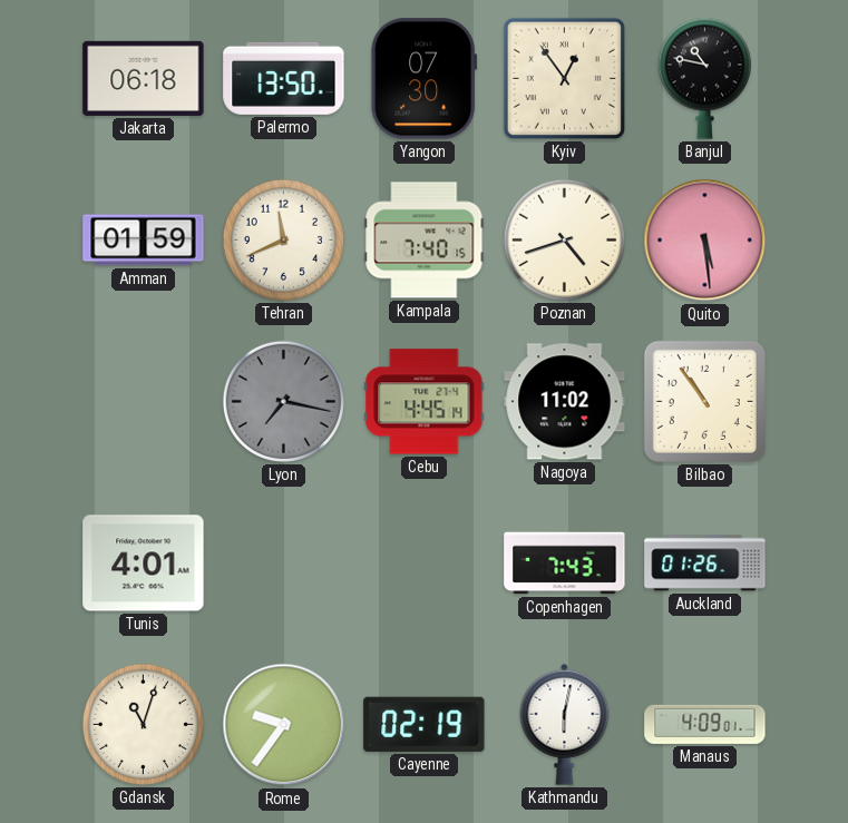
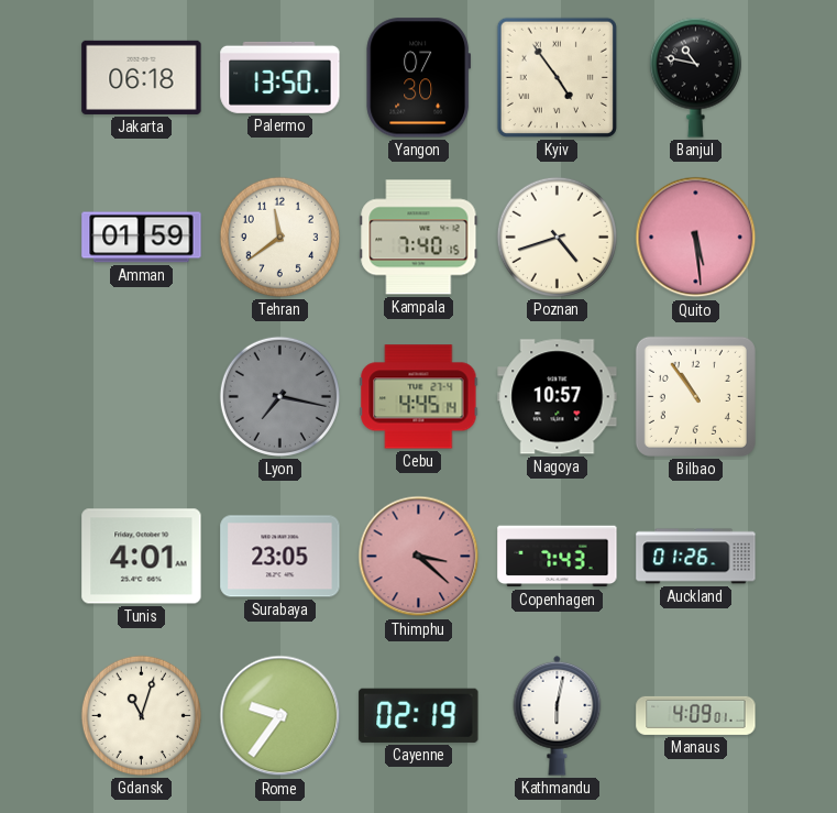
Kyiv: 12:54 -> 4:54 (557, 77)
Tehran: 11:41 -> 11:39 (279, 237)
Nagoya: 11:02 -> 10:57 (558, 397)
Surabaya: none -> 23:05 (280, 557)
Thimphu: none -> 3:22 (419, 557)
